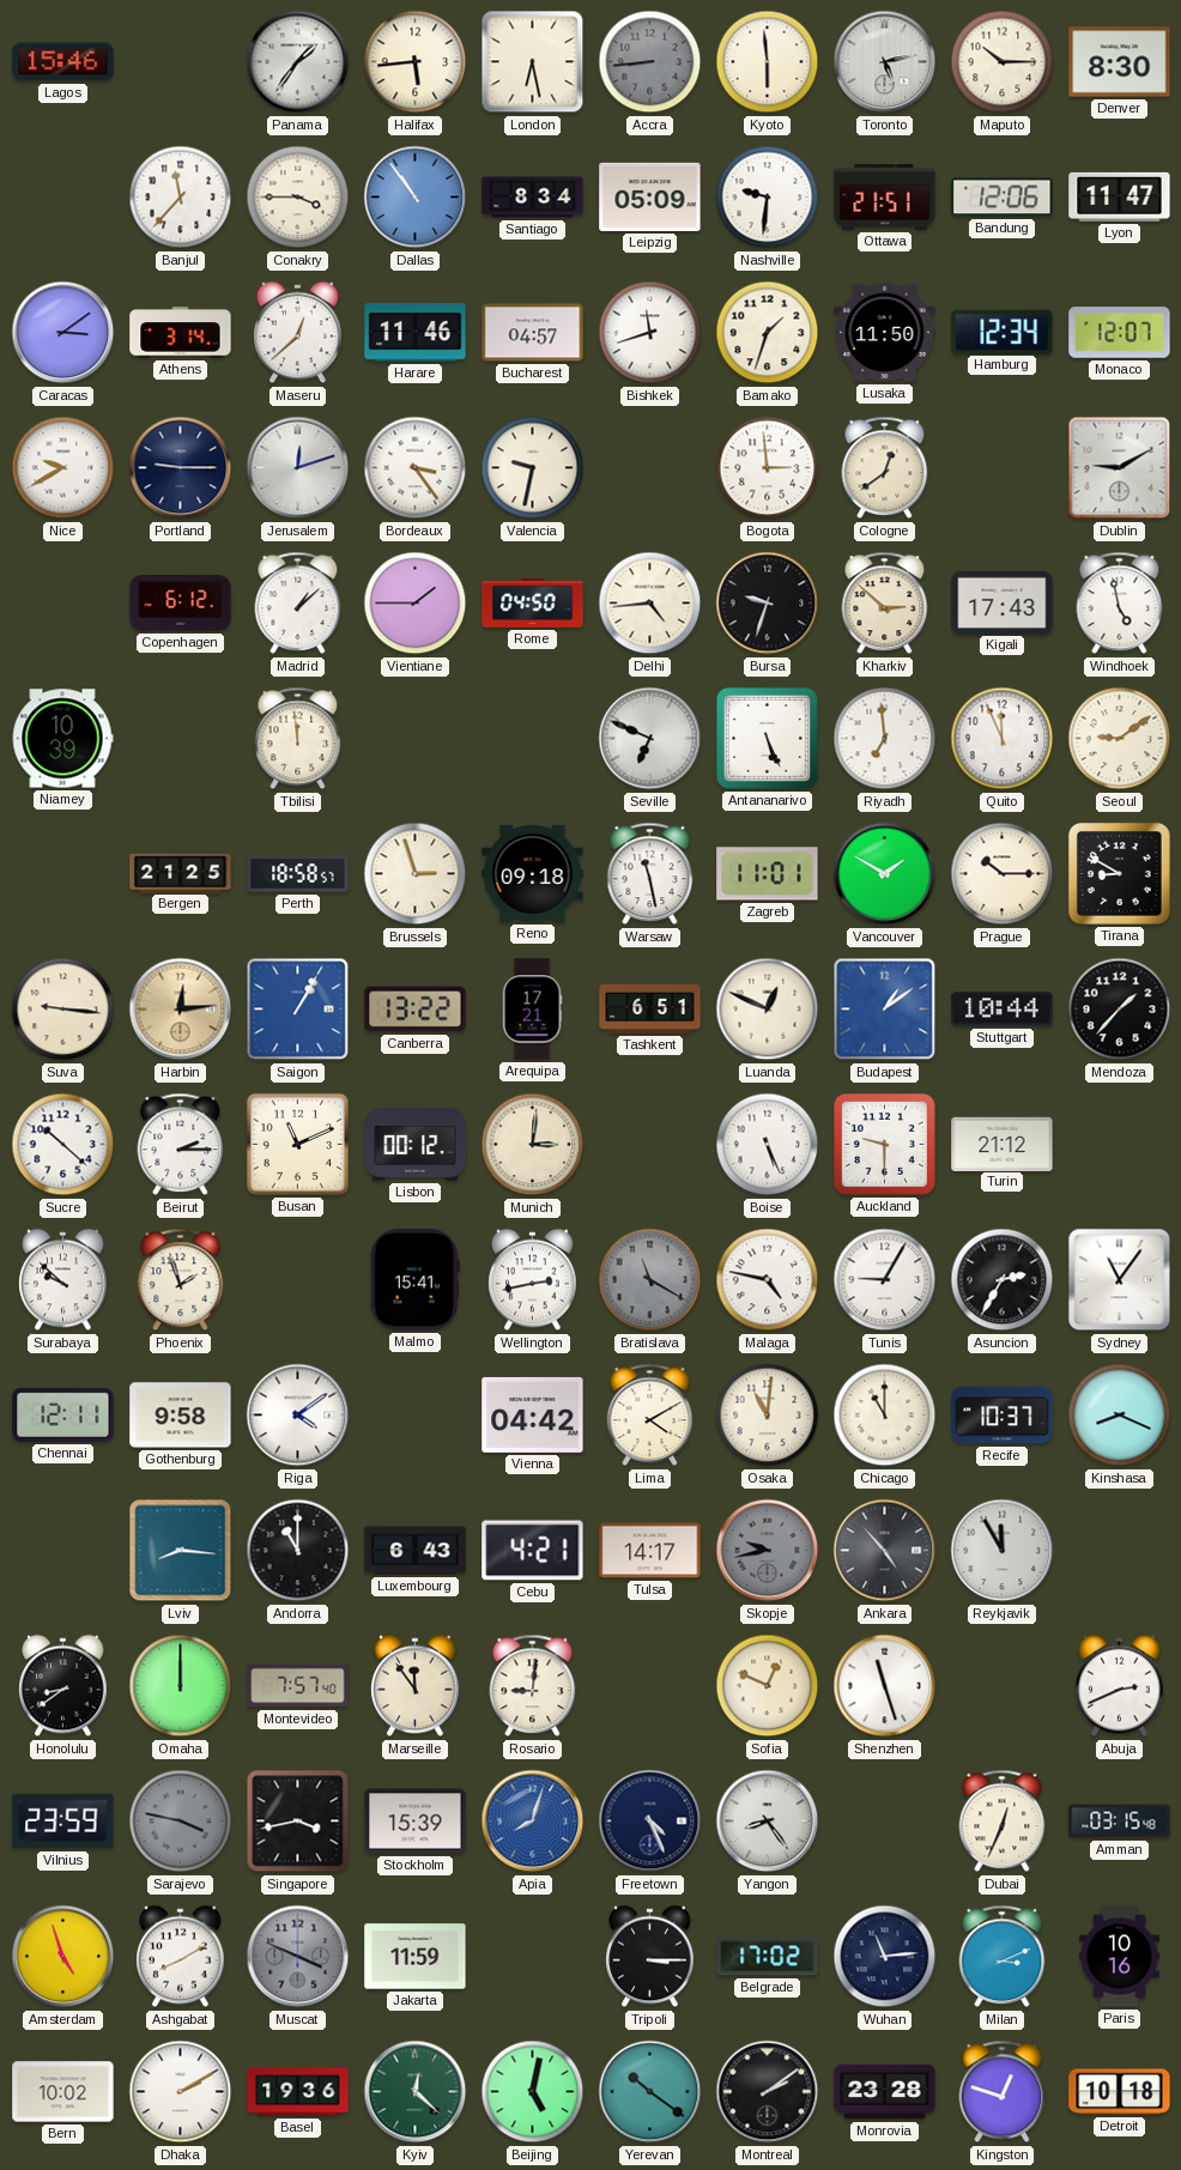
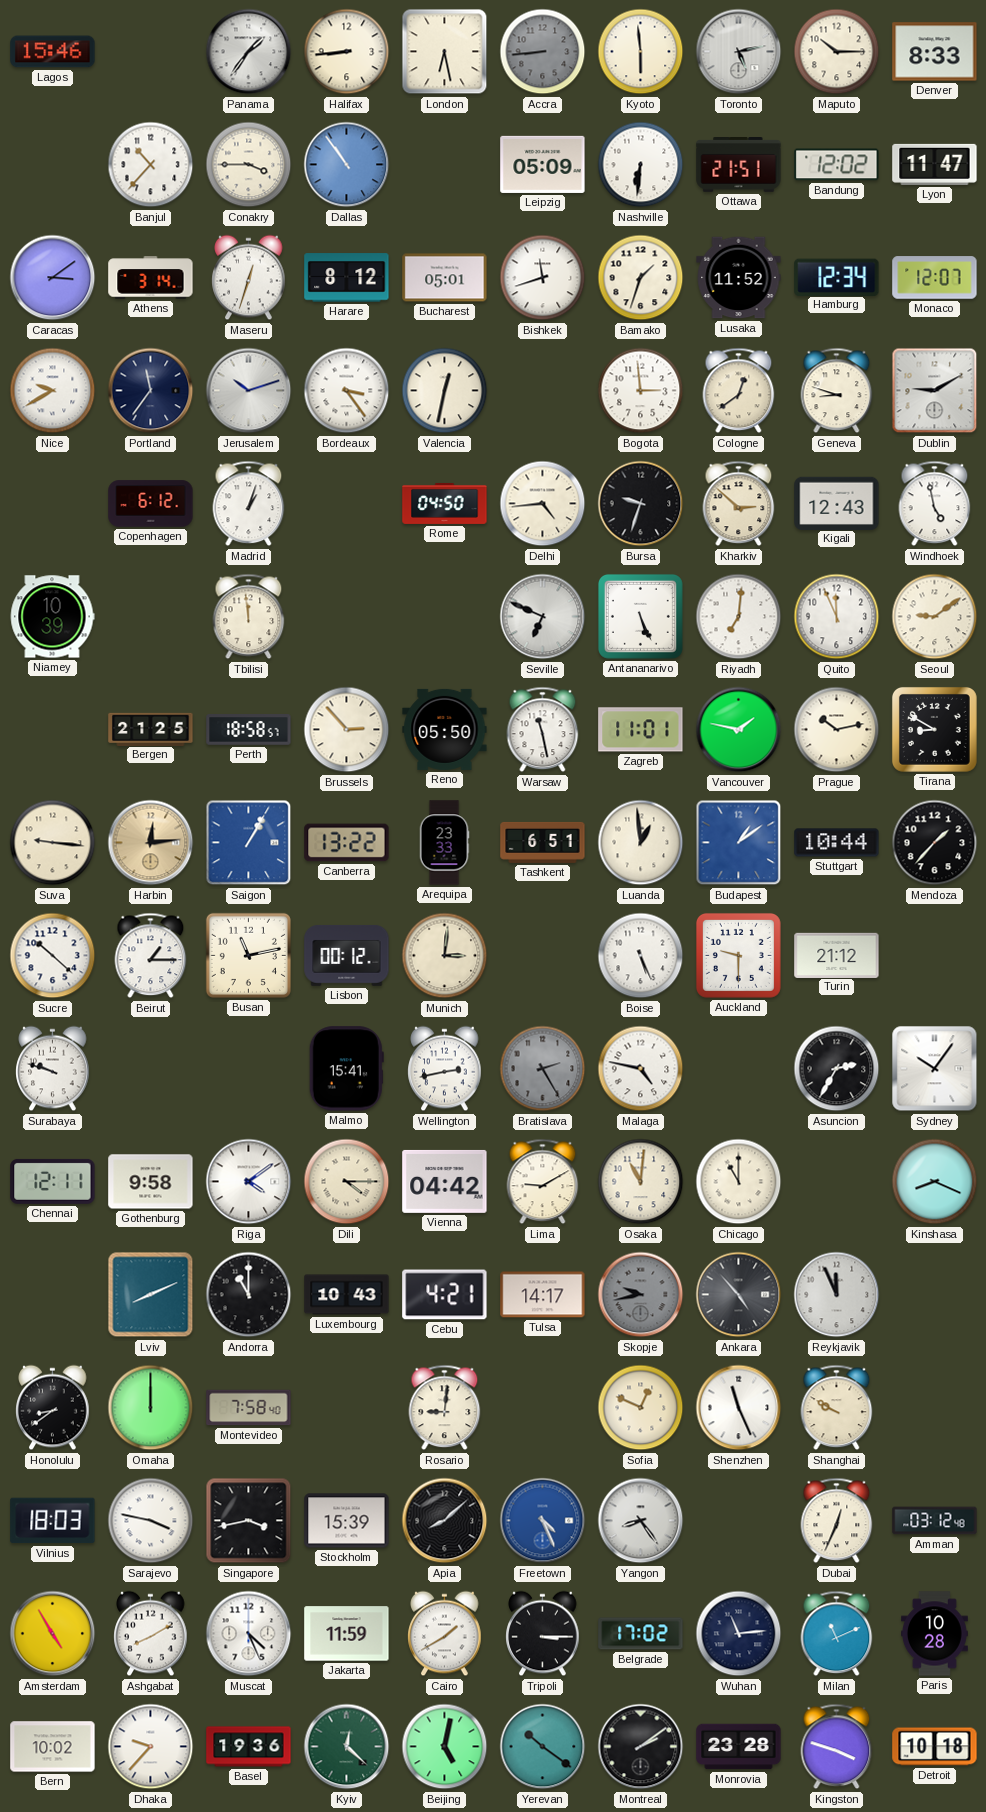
Halifax: 5:44 -> 8:44 (347, 52)
Denver: 8:30 -> 8:33 (935, 52)
Banjul: 11:37 -> 10:37 (151, 165)
Santiago: 8:34 -> none (533, 198)
Nashville: 9:31 -> 6:31 (641, 165)
Bandung: 12:06 -> 12:02 (837, 165)
Maseru: 12:38 -> 12:33 (249, 278)
Harare: 11:46 -> 8:12 (347, 278)
Bucharest: 04:57 -> 05:01 (445, 278)
Lusaka: 11:50 -> 11:52 (739, 278)
Portland: 9:15 -> 11:36 (151, 391)
Jerusalem: 12:12 -> 10:12 (249, 391)
Valencia: 9:32 -> 12:32 (445, 391)
Geneva: none -> 8:48 (837, 391)
Madrid: 1:08 -> 1:03 (249, 504)
Vientiane: 1:45 -> none (416, 604)
Kigali: 17:43 -> 12:43 (837, 503)
Riyadh: 6:59 -> 7:01 (739, 617)
Brussels: 2:57 -> 2:53 (347, 730)
Reno: 09:18 -> 05:50 (445, 729)
Vancouver: 1:50 -> 1:47 (739, 730)
Prague: 10:15 -> 10:13 (837, 730)
Arequipa: 17:21 -> 23:33 (444, 843)
Luanda: 12:49 -> 12:59 (641, 843)
Beirut: 2:15 -> 1:15 (151, 956)
Busan: 11:11 -> 11:13 (248, 955)
Surabaya: 9:52 -> 9:48 (53, 1069)
Phoenix: 1:57 -> none (181, 1280)
Bratislava: 11:20 -> 2:25 (543, 1069)
Tunis: 9:05 -> none (885, 1280)
Sydney: 11:06 -> 10:06 (935, 1069)
Dili: none -> 4:15 (347, 1182)
Lima: 4:10 -> 9:10 (543, 1182)
Recife: 10:37 -> none (1003, 1416)
Lviv: 8:16 -> 8:11 (151, 1295)
Luxembourg: 6:43 -> 10:43 (347, 1295)
Reykjavik: 11:55 -> 11:56 (837, 1295)
Montevideo: 7:57 -> 7:58 (249, 1408)
Marseille: 11:54 -> none (416, 1686)
Shenzhen: 11:27 -> 11:26 (739, 1408)
Shanghai: none -> 9:50 (837, 1408)
Abuja: 2:41 -> none (1120, 1686)
Vilnius: 23:59 -> 18:03 (53, 1521)
Sarajevo dial: grey -> white (151, 1521)
Apia: 8:03 -> 8:08 (445, 1521)
Apia dial: blue -> black (445, 1521)
Freetown dial: navy -> blue (543, 1521)
Amman: 03:15 -> 03:12 (935, 1521)
Amsterdam: 4:57 -> 4:55 (53, 1634)
Muscat: 3:49 -> 4:26 (249, 1634)
Muscat dial: grey -> white (249, 1634)
Cairo: none -> 1:40 (445, 1634)
Milan: 3:11 -> 11:11 (837, 1634)
Paris: 10:16 -> 10:28 (934, 1634)
Dhaka: 2:10 -> 9:37 (151, 1747)
Kingston: 12:48 -> 3:48 (837, 1747)
